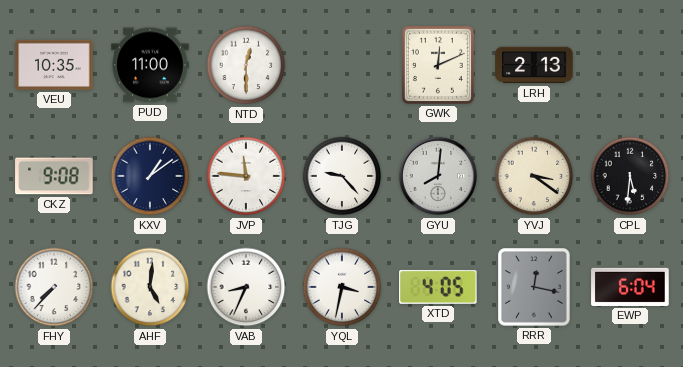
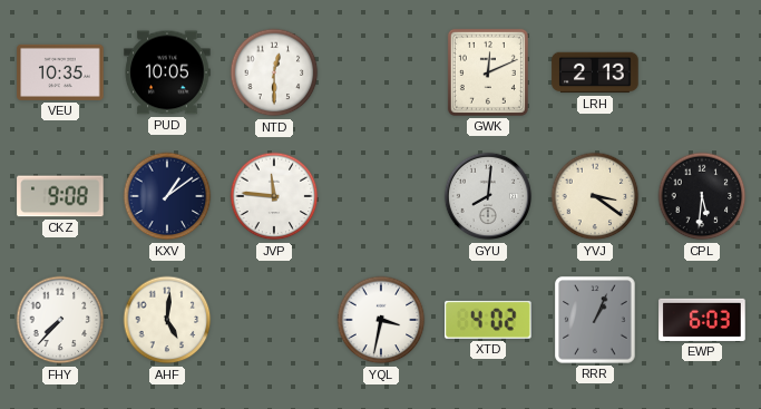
PUD: 11:00 -> 10:05 (167, 72)
TJG: 9:23 -> none (342, 176)
VAB: 8:34 -> none (246, 287)
XTD: 4:05 -> 4:02 (488, 320)
RRR: 12:17 -> 1:04 (595, 320)
EWP: 6:04 -> 6:03 (702, 320)
